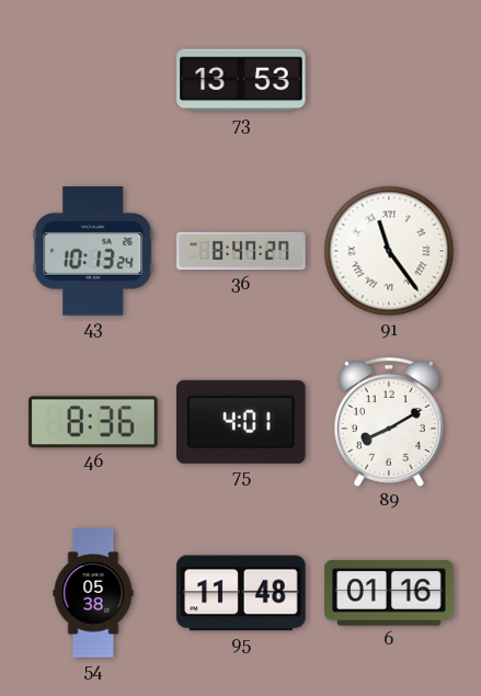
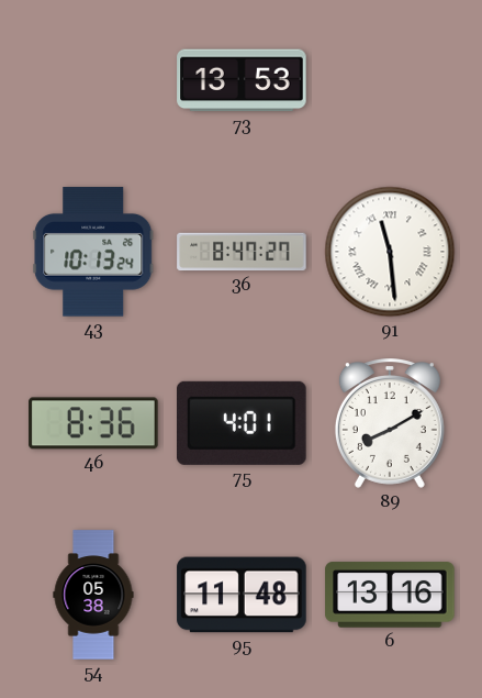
91: 11:24 -> 11:29 (390, 252)
6: 01:16 -> 13:16 (390, 595)
